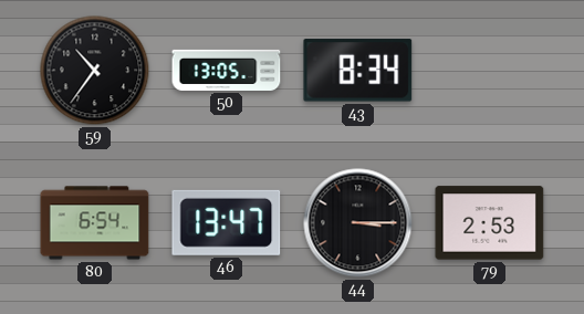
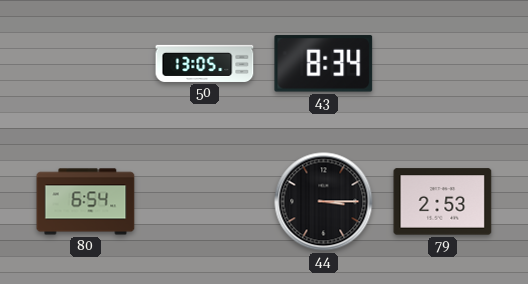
59: 10:36 -> none (95, 71)
46: 13:47 -> none (227, 222)
